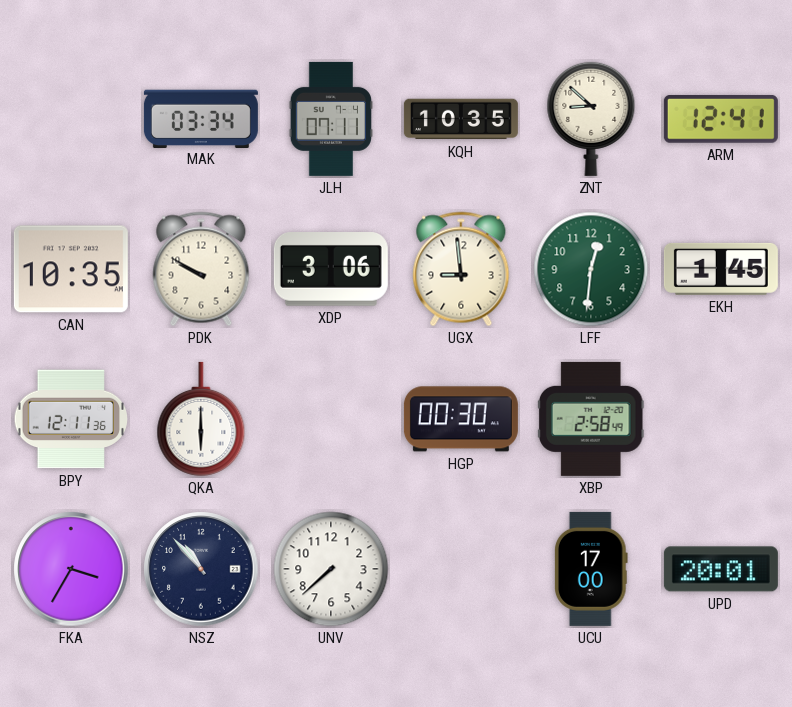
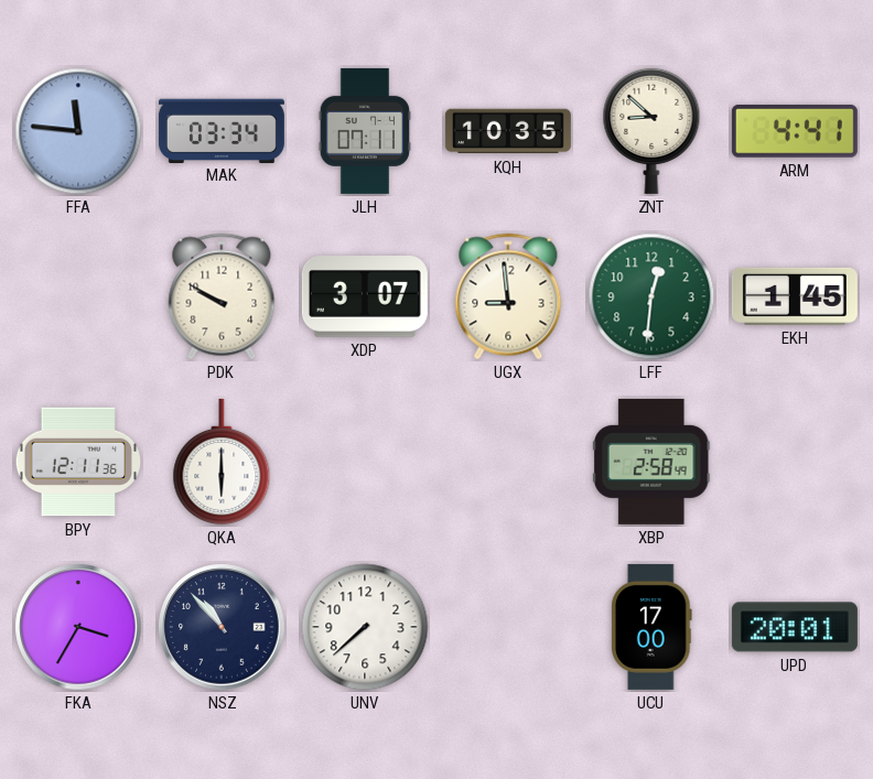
FFA: none -> 11:46 (78, 131)
ARM: 12:41 -> 4:41 (795, 131)
CAN: 10:35 -> none (71, 269)
XDP: 3:06 -> 3:07 (365, 297)
HGP: 00:30 -> none (461, 419)
